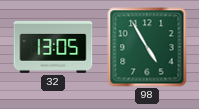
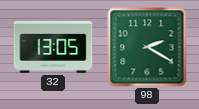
98: 4:55 -> 2:20 (147, 47)
